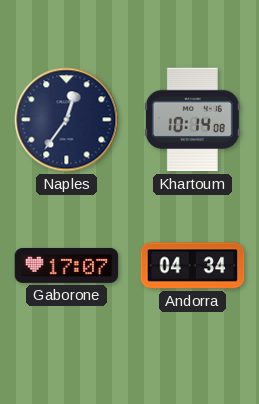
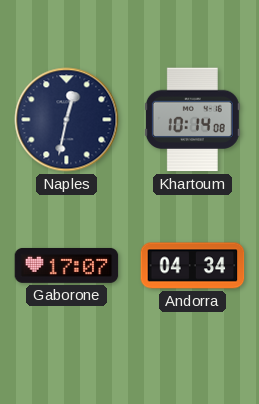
Naples: 12:36 -> 12:32 (67, 120)
